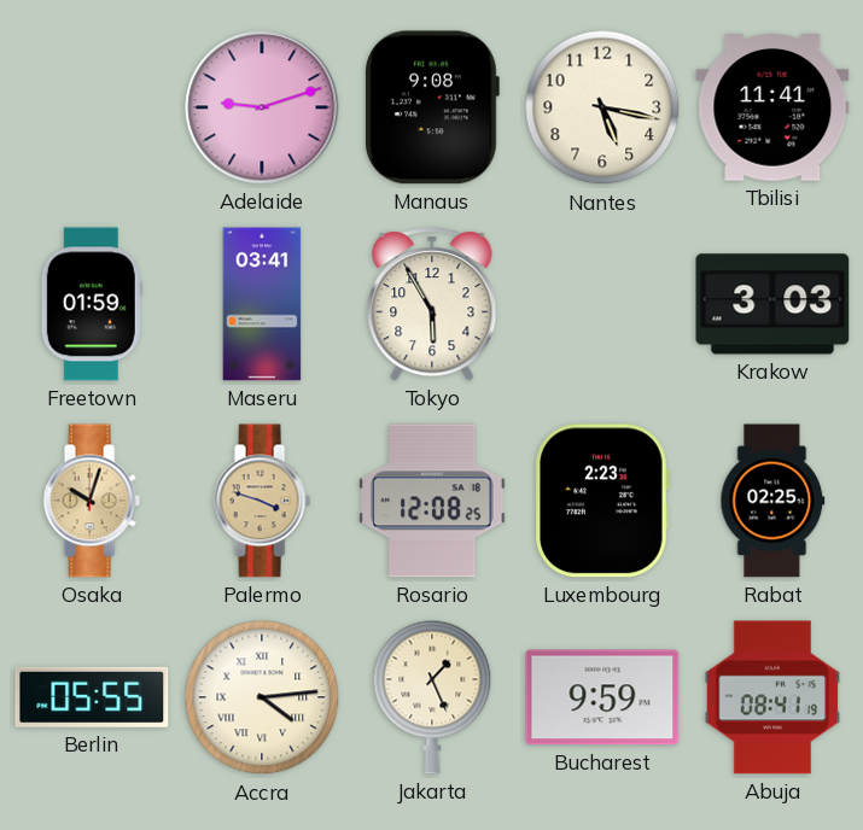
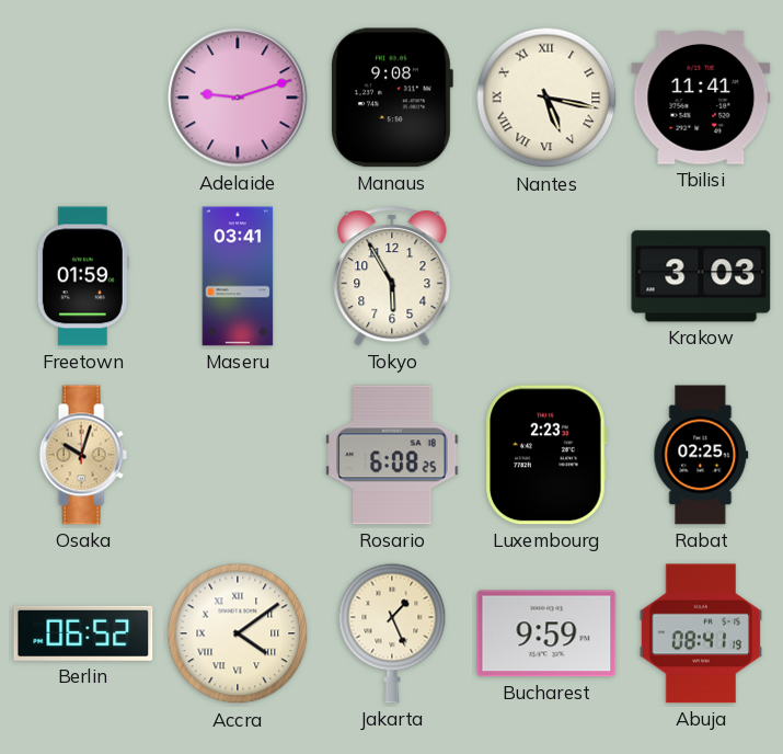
Nantes numerals: Arabic -> Roman (546, 98)
Palermo: 3:48 -> none (262, 501)
Rosario: 12:08 -> 6:08 (392, 455)
Berlin: 05:55 -> 06:52 (83, 633)
Accra: 4:14 -> 4:09 (238, 633)
